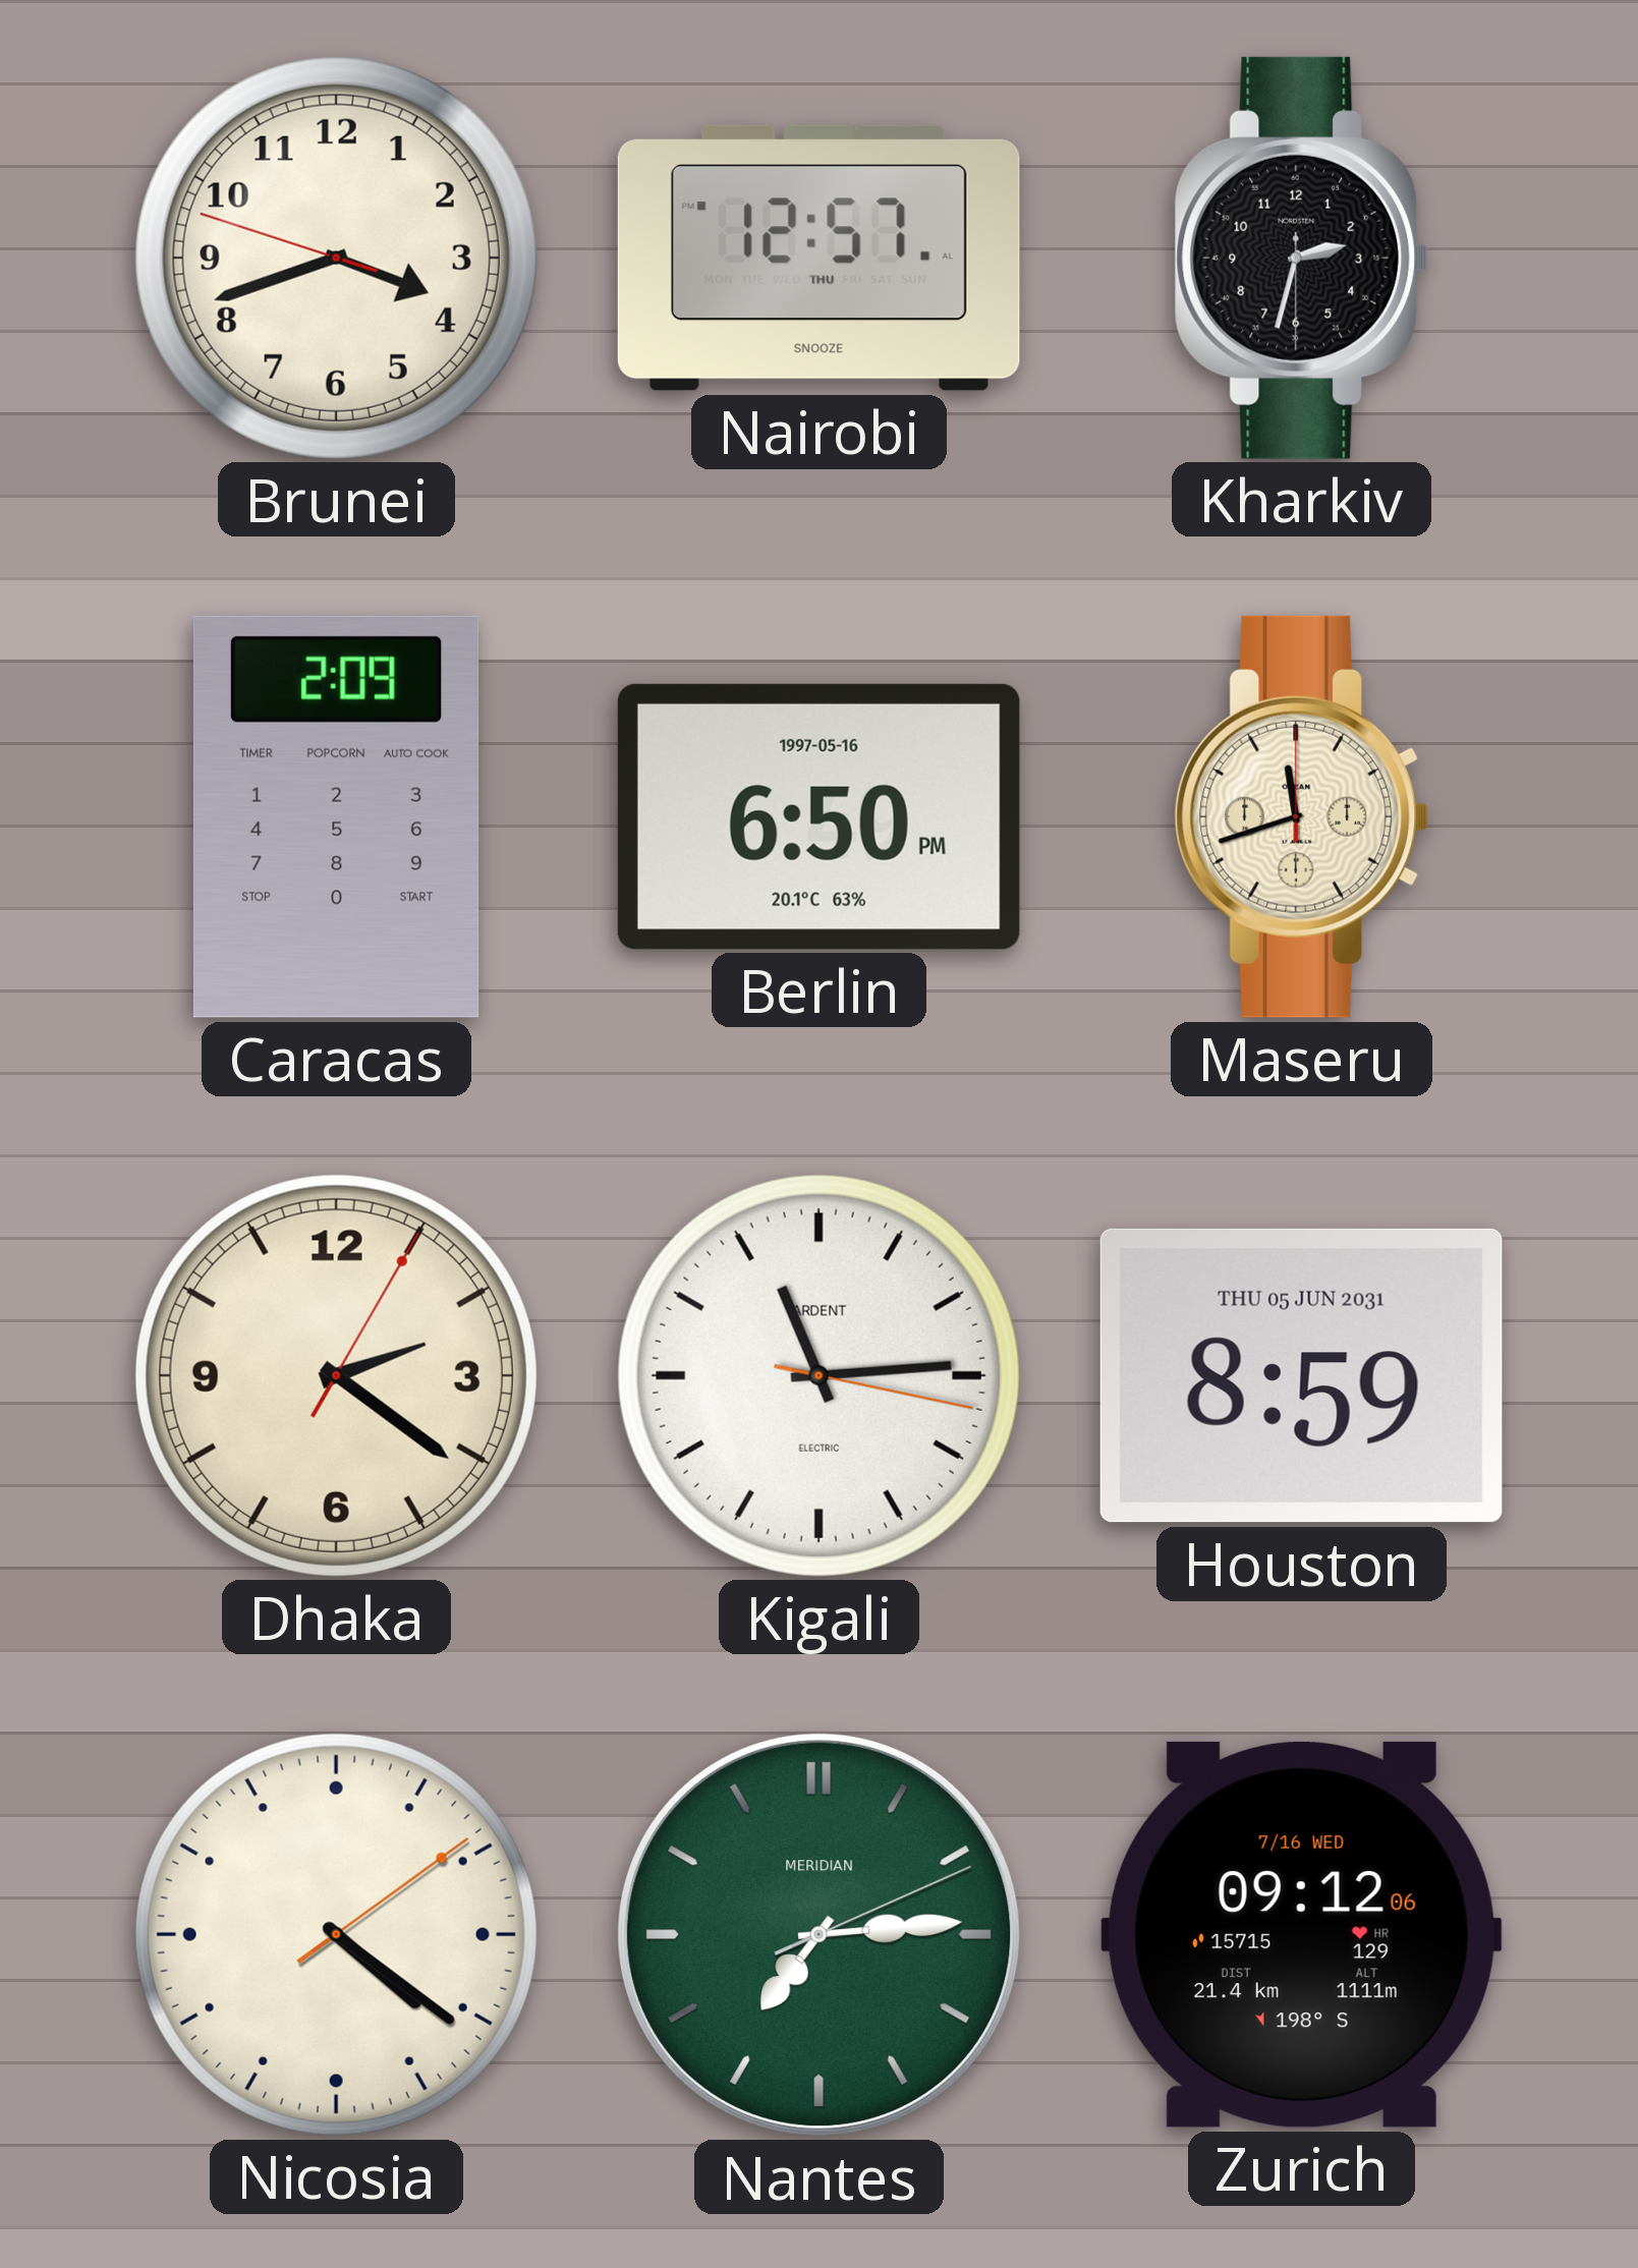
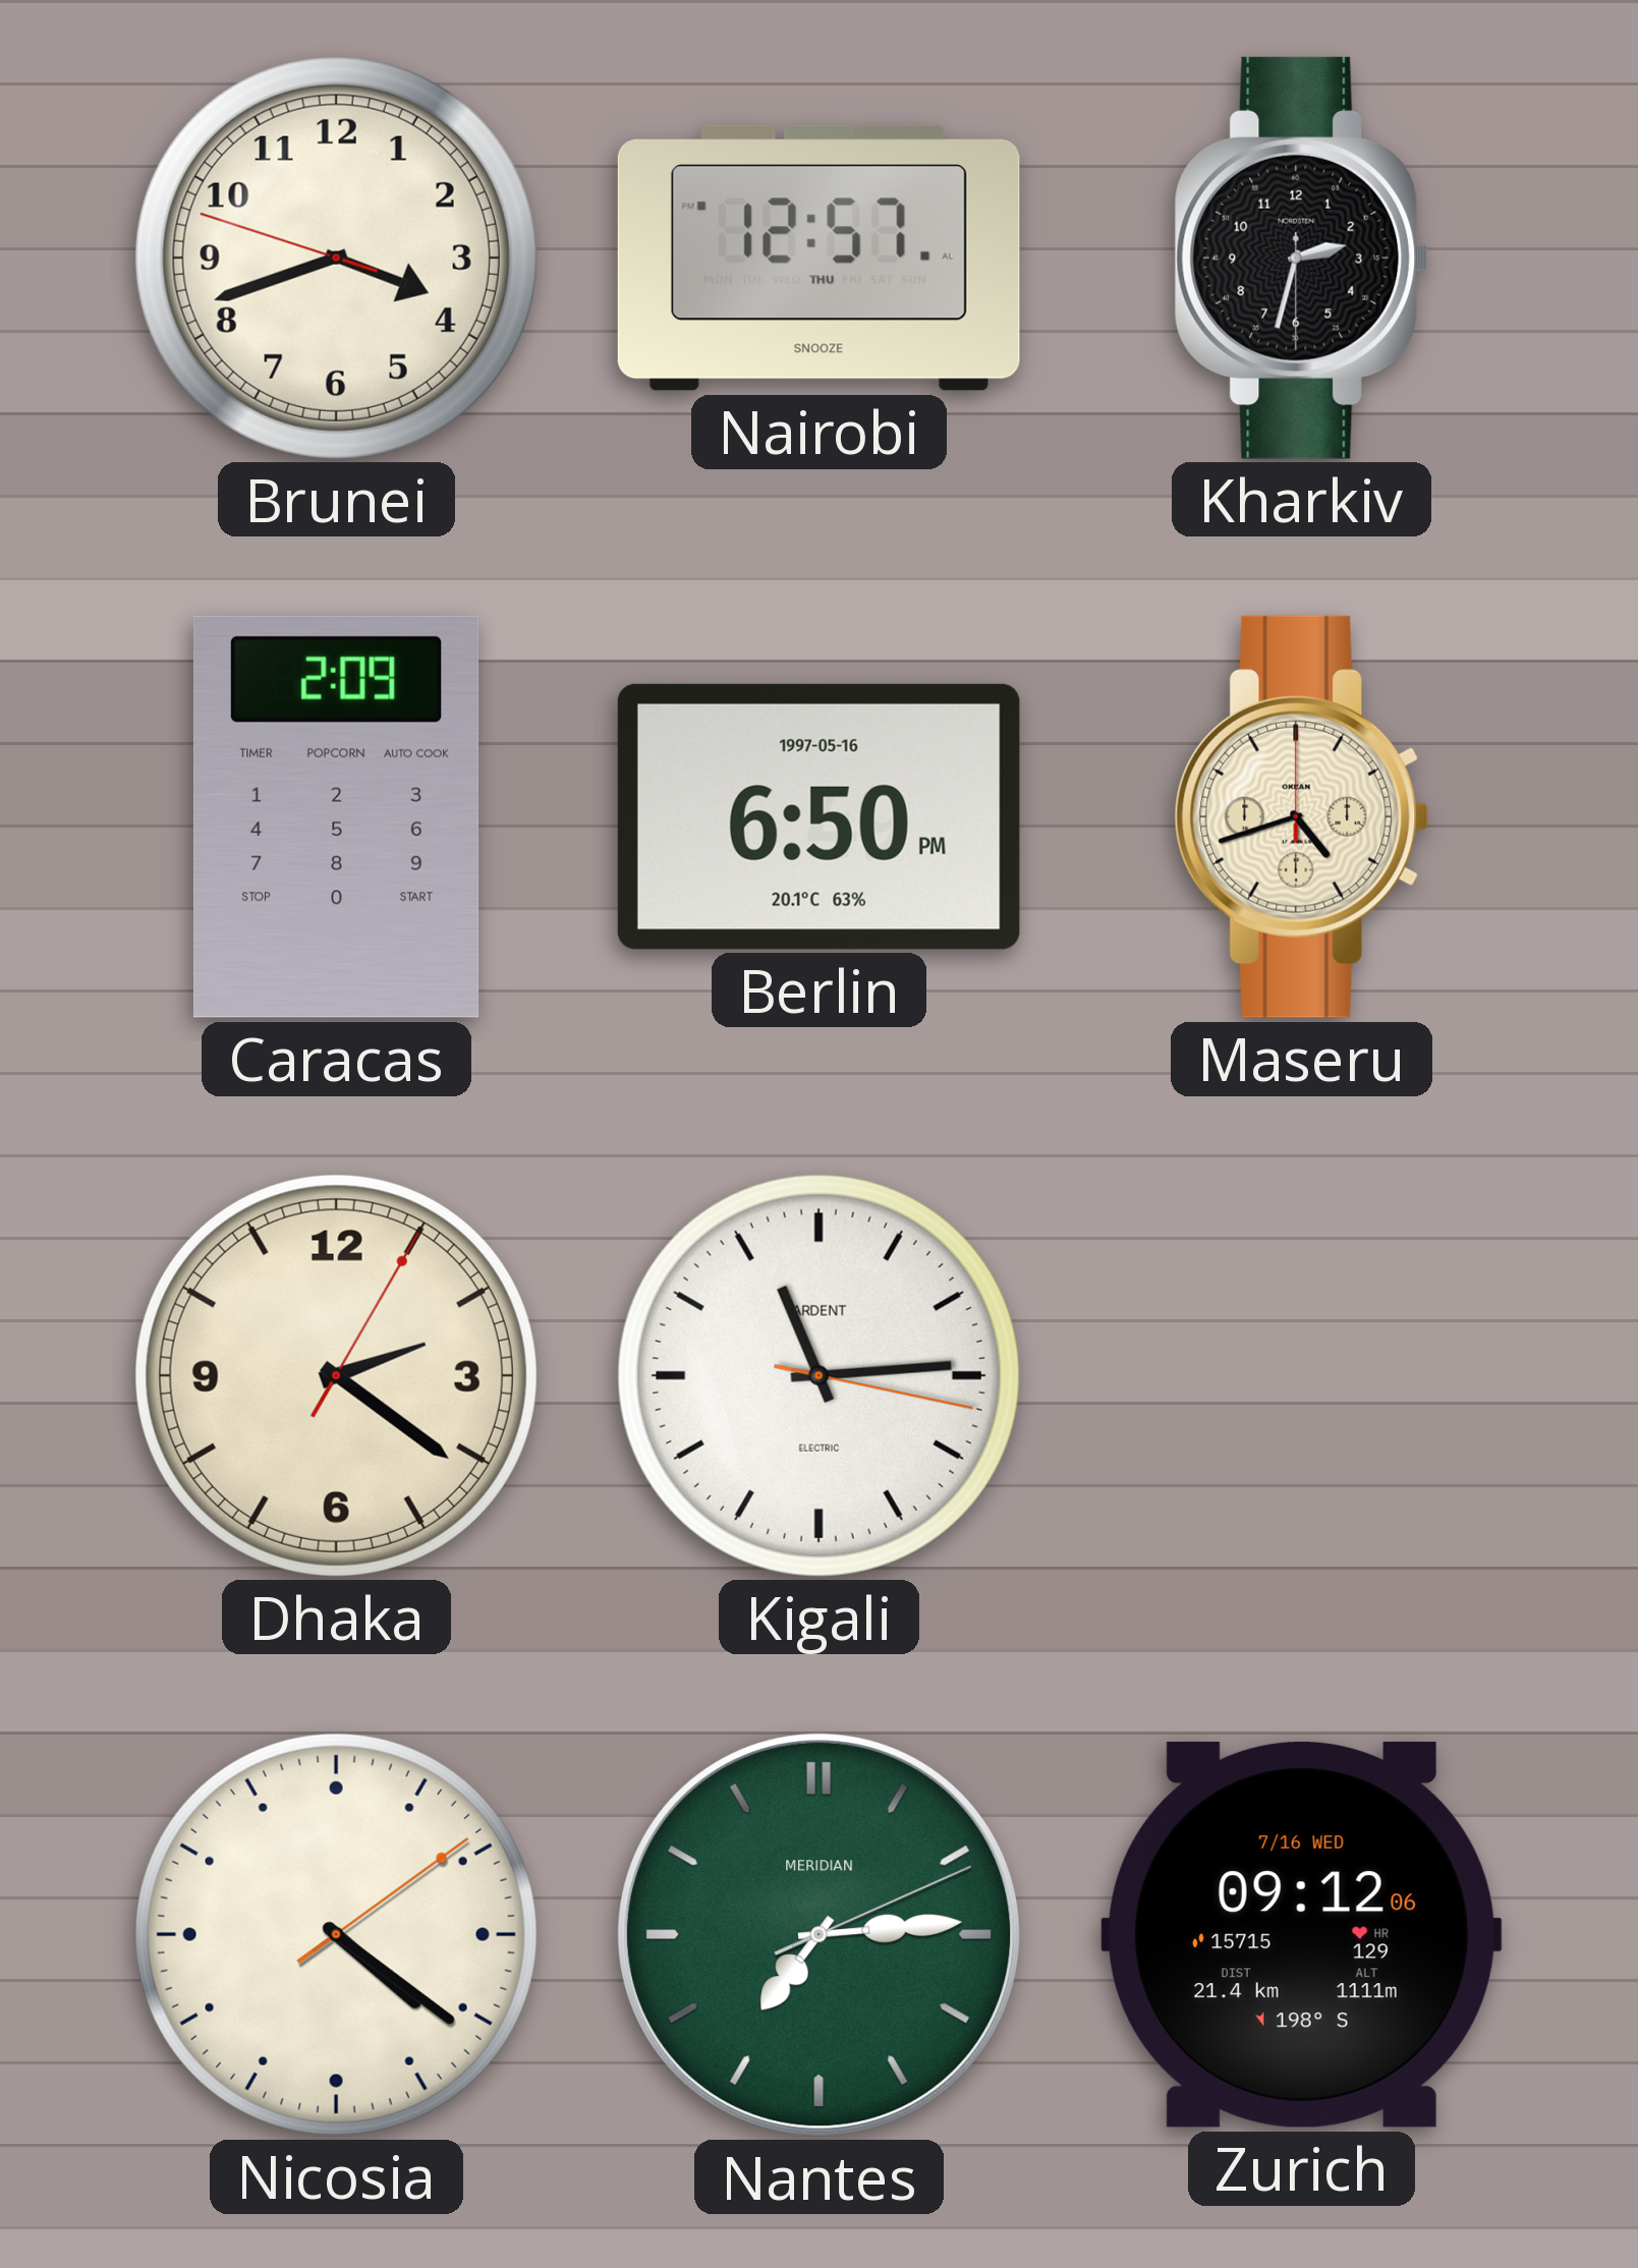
Maseru: 11:42 -> 4:42 (1302, 816)
Houston: 8:59 -> none (1301, 1375)
